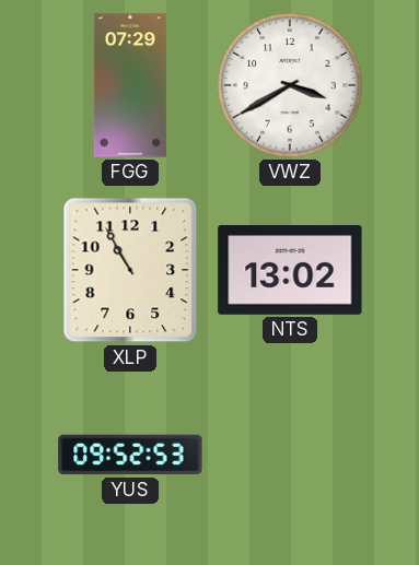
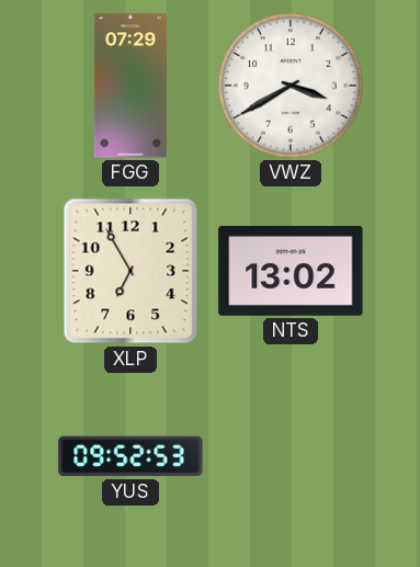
XLP: 10:55 -> 6:55 (130, 271)
